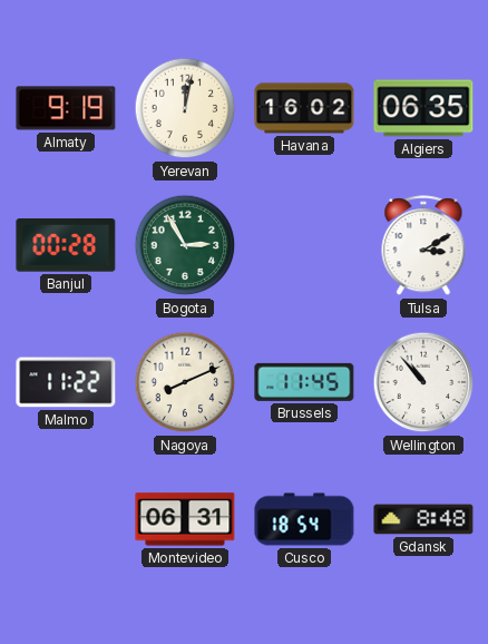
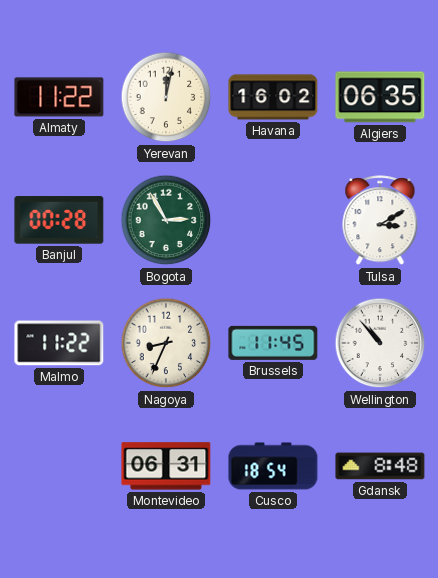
Almaty: 9:19 -> 11:22 (59, 97)
Nagoya: 8:11 -> 8:34 (166, 343)
